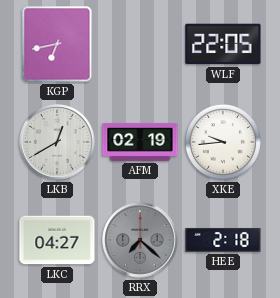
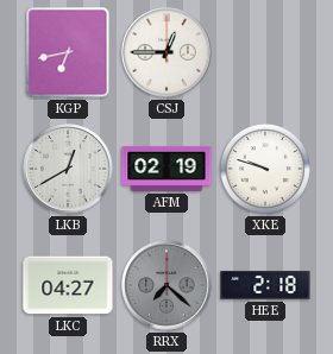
CSJ: none -> 12:45 (166, 52)
WLF: 22:05 -> none (223, 44)
XKE: 9:44 -> 9:48 (265, 169)
